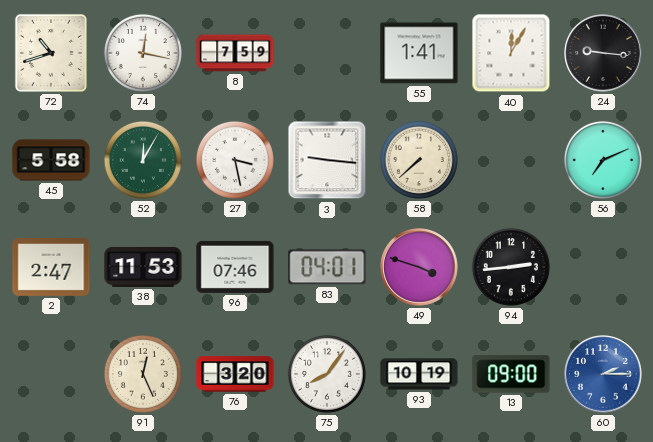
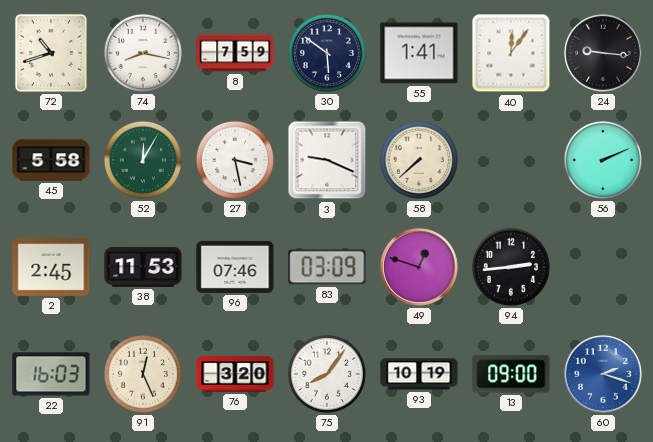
74: 12:17 -> 8:17 (143, 53)
30: none -> 5:51 (327, 53)
40: 12:05 -> 12:06 (511, 53)
3: 9:16 -> 9:19 (327, 160)
56: 7:11 -> 2:11 (603, 160)
2: 2:47 -> 2:45 (51, 268)
83: 04:01 -> 03:09 (327, 267)
49: 3:48 -> 12:48 (419, 267)
22: none -> 16:03 (51, 374)
60: 2:15 -> 2:18 (603, 374)
